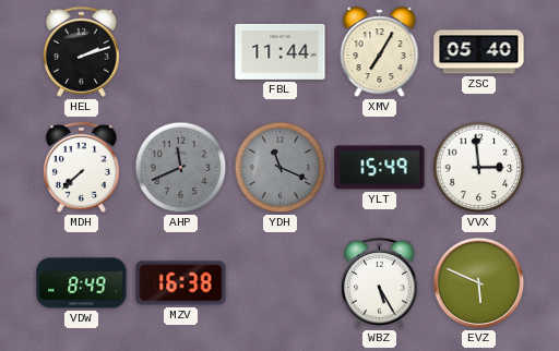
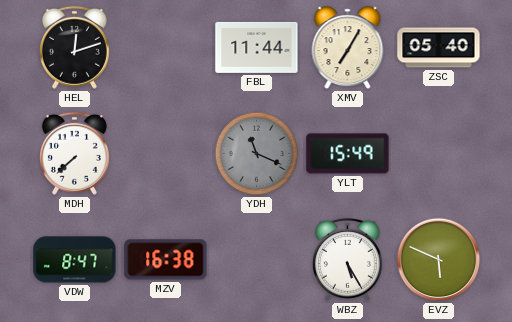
HEL: 2:12 -> 12:12 (74, 47)
AHP: 11:41 -> none (181, 168)
VVX: 2:59 -> none (479, 168)
VDW: 8:49 -> 8:47 (75, 260)
